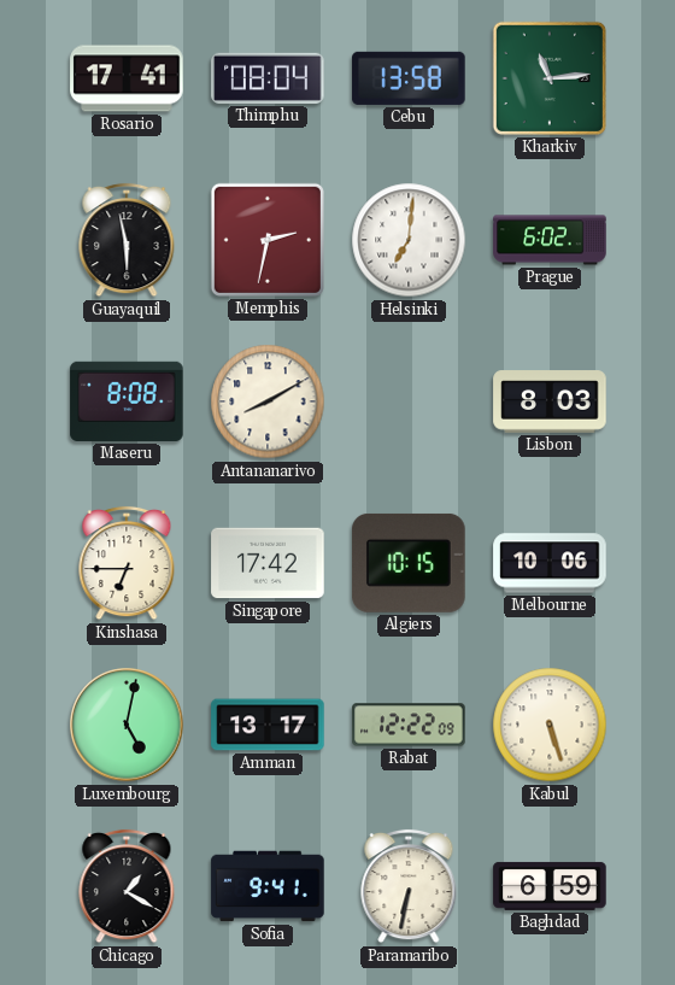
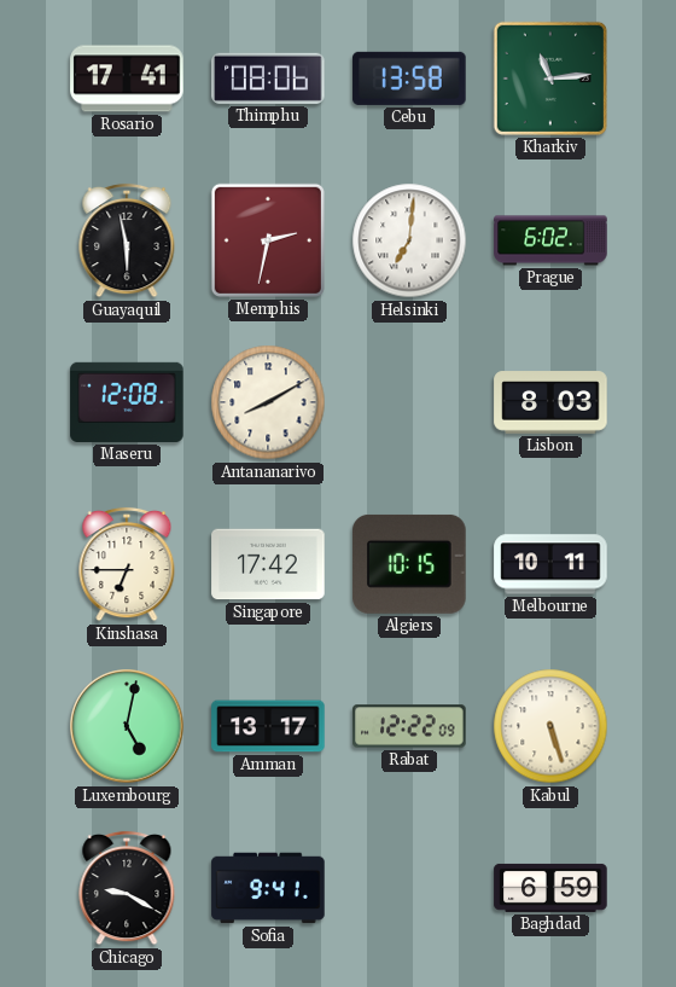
Thimphu: 08:04 -> 08:06 (268, 79)
Maseru: 8:08 -> 12:08 (127, 402)
Melbourne: 10:06 -> 10:11 (550, 564)
Chicago: 1:20 -> 9:20 (127, 888)
Paramaribo: 6:32 -> none (409, 886)
